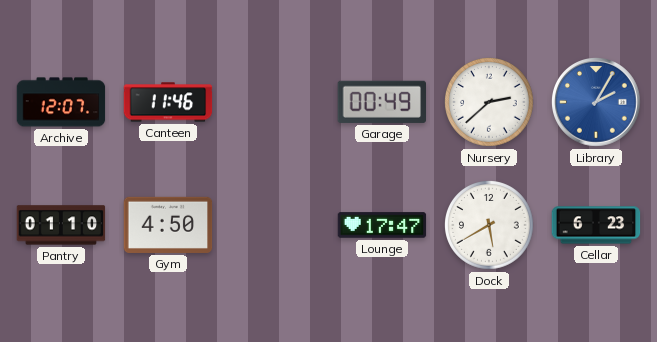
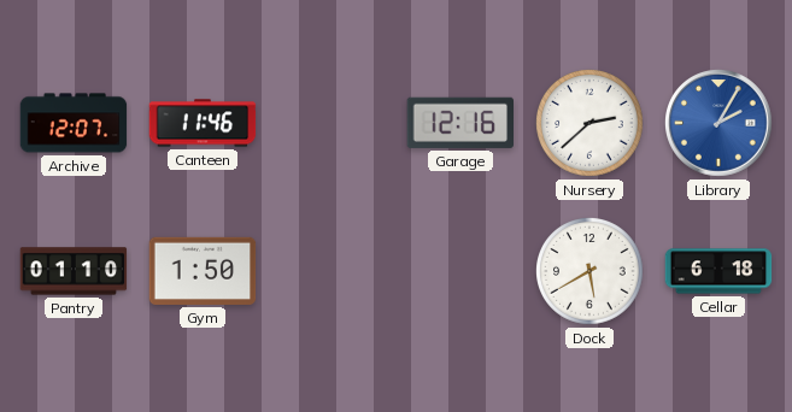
Garage: 00:49 -> 12:16 (459, 123)
Gym: 4:50 -> 1:50 (203, 271)
Lounge: 17:47 -> none (382, 225)
Cellar: 6:23 -> 6:18 (718, 271)
